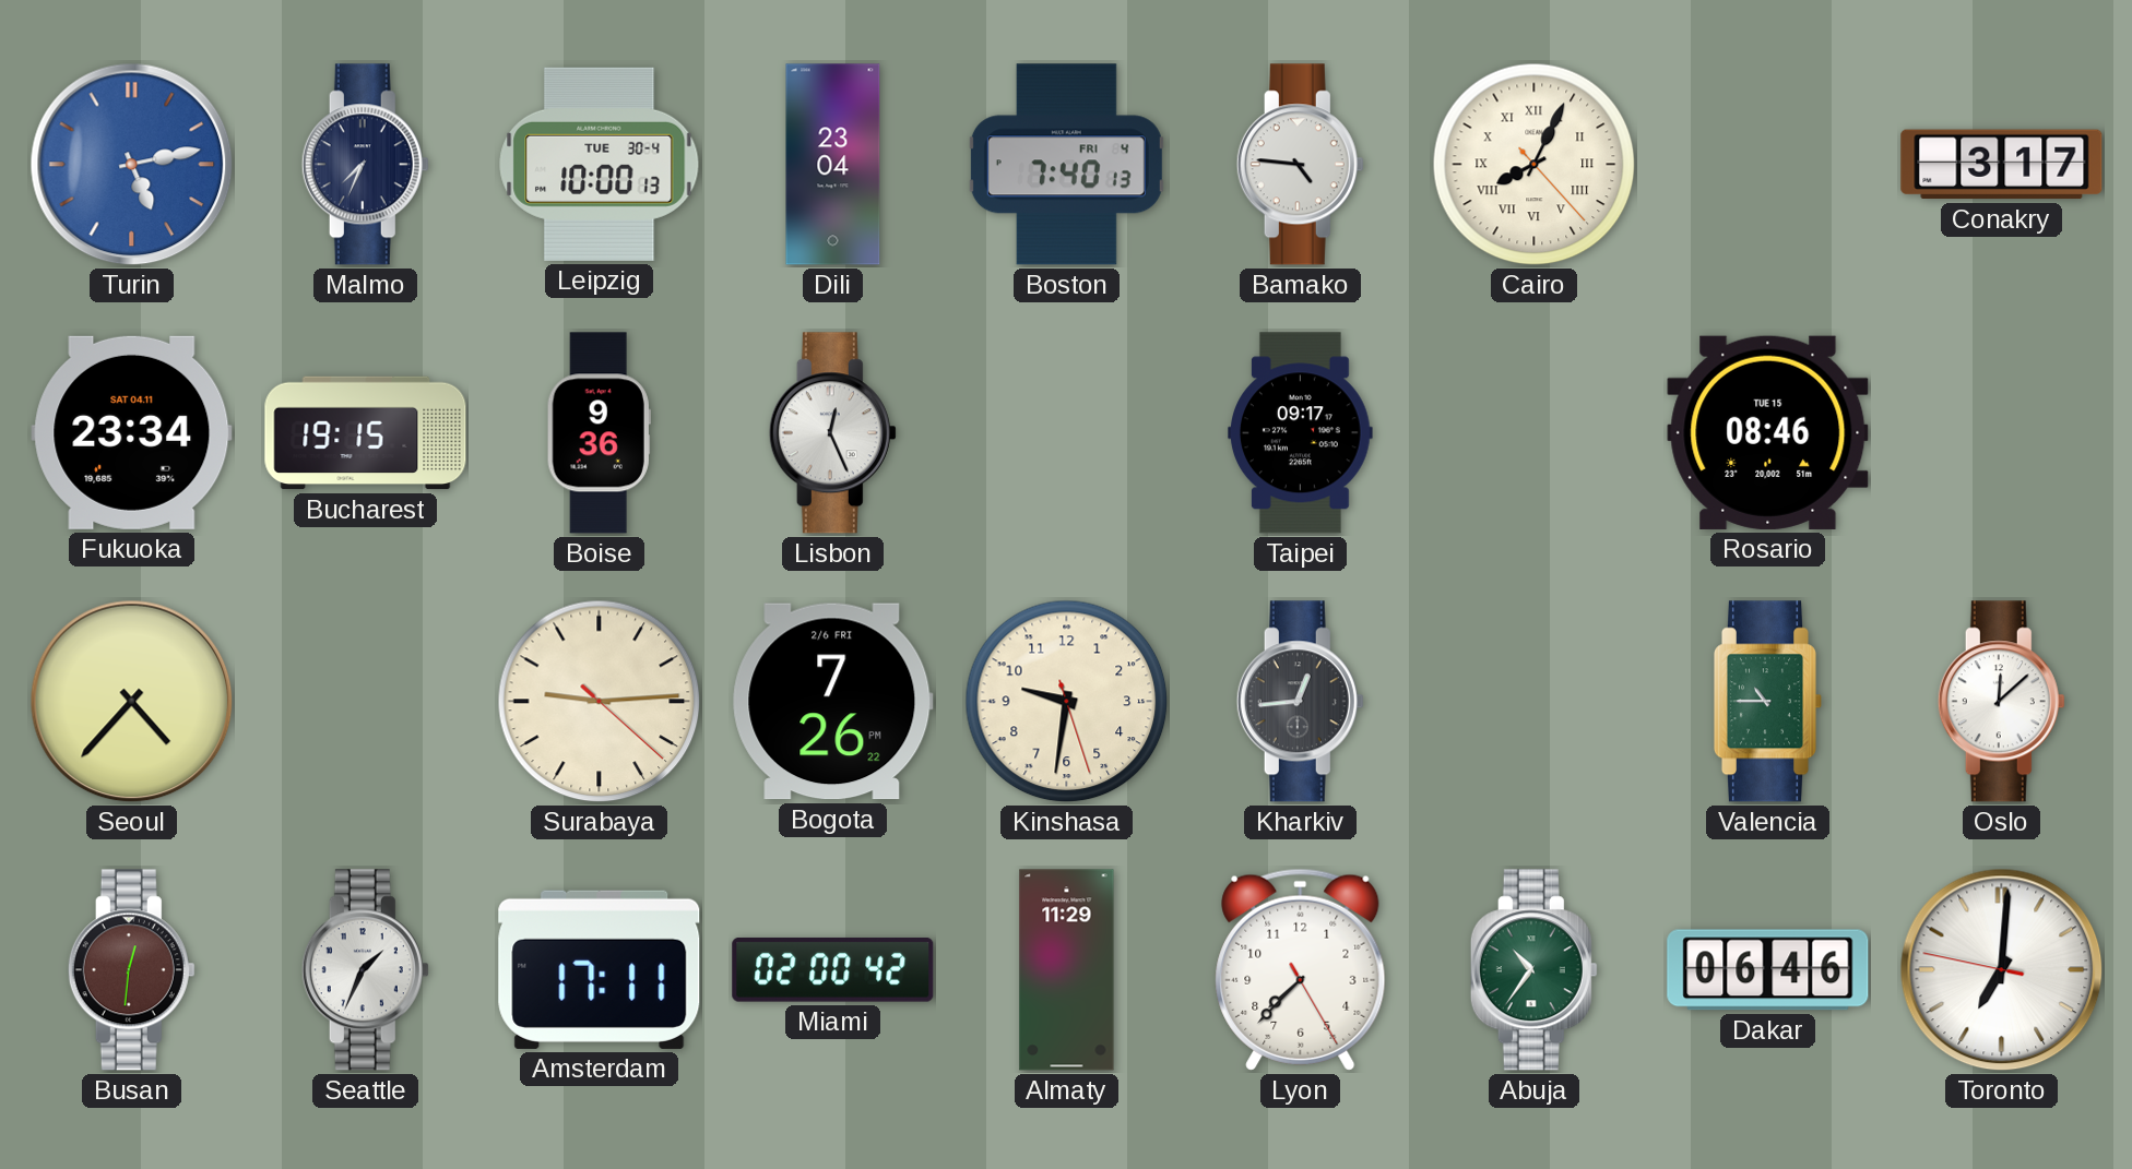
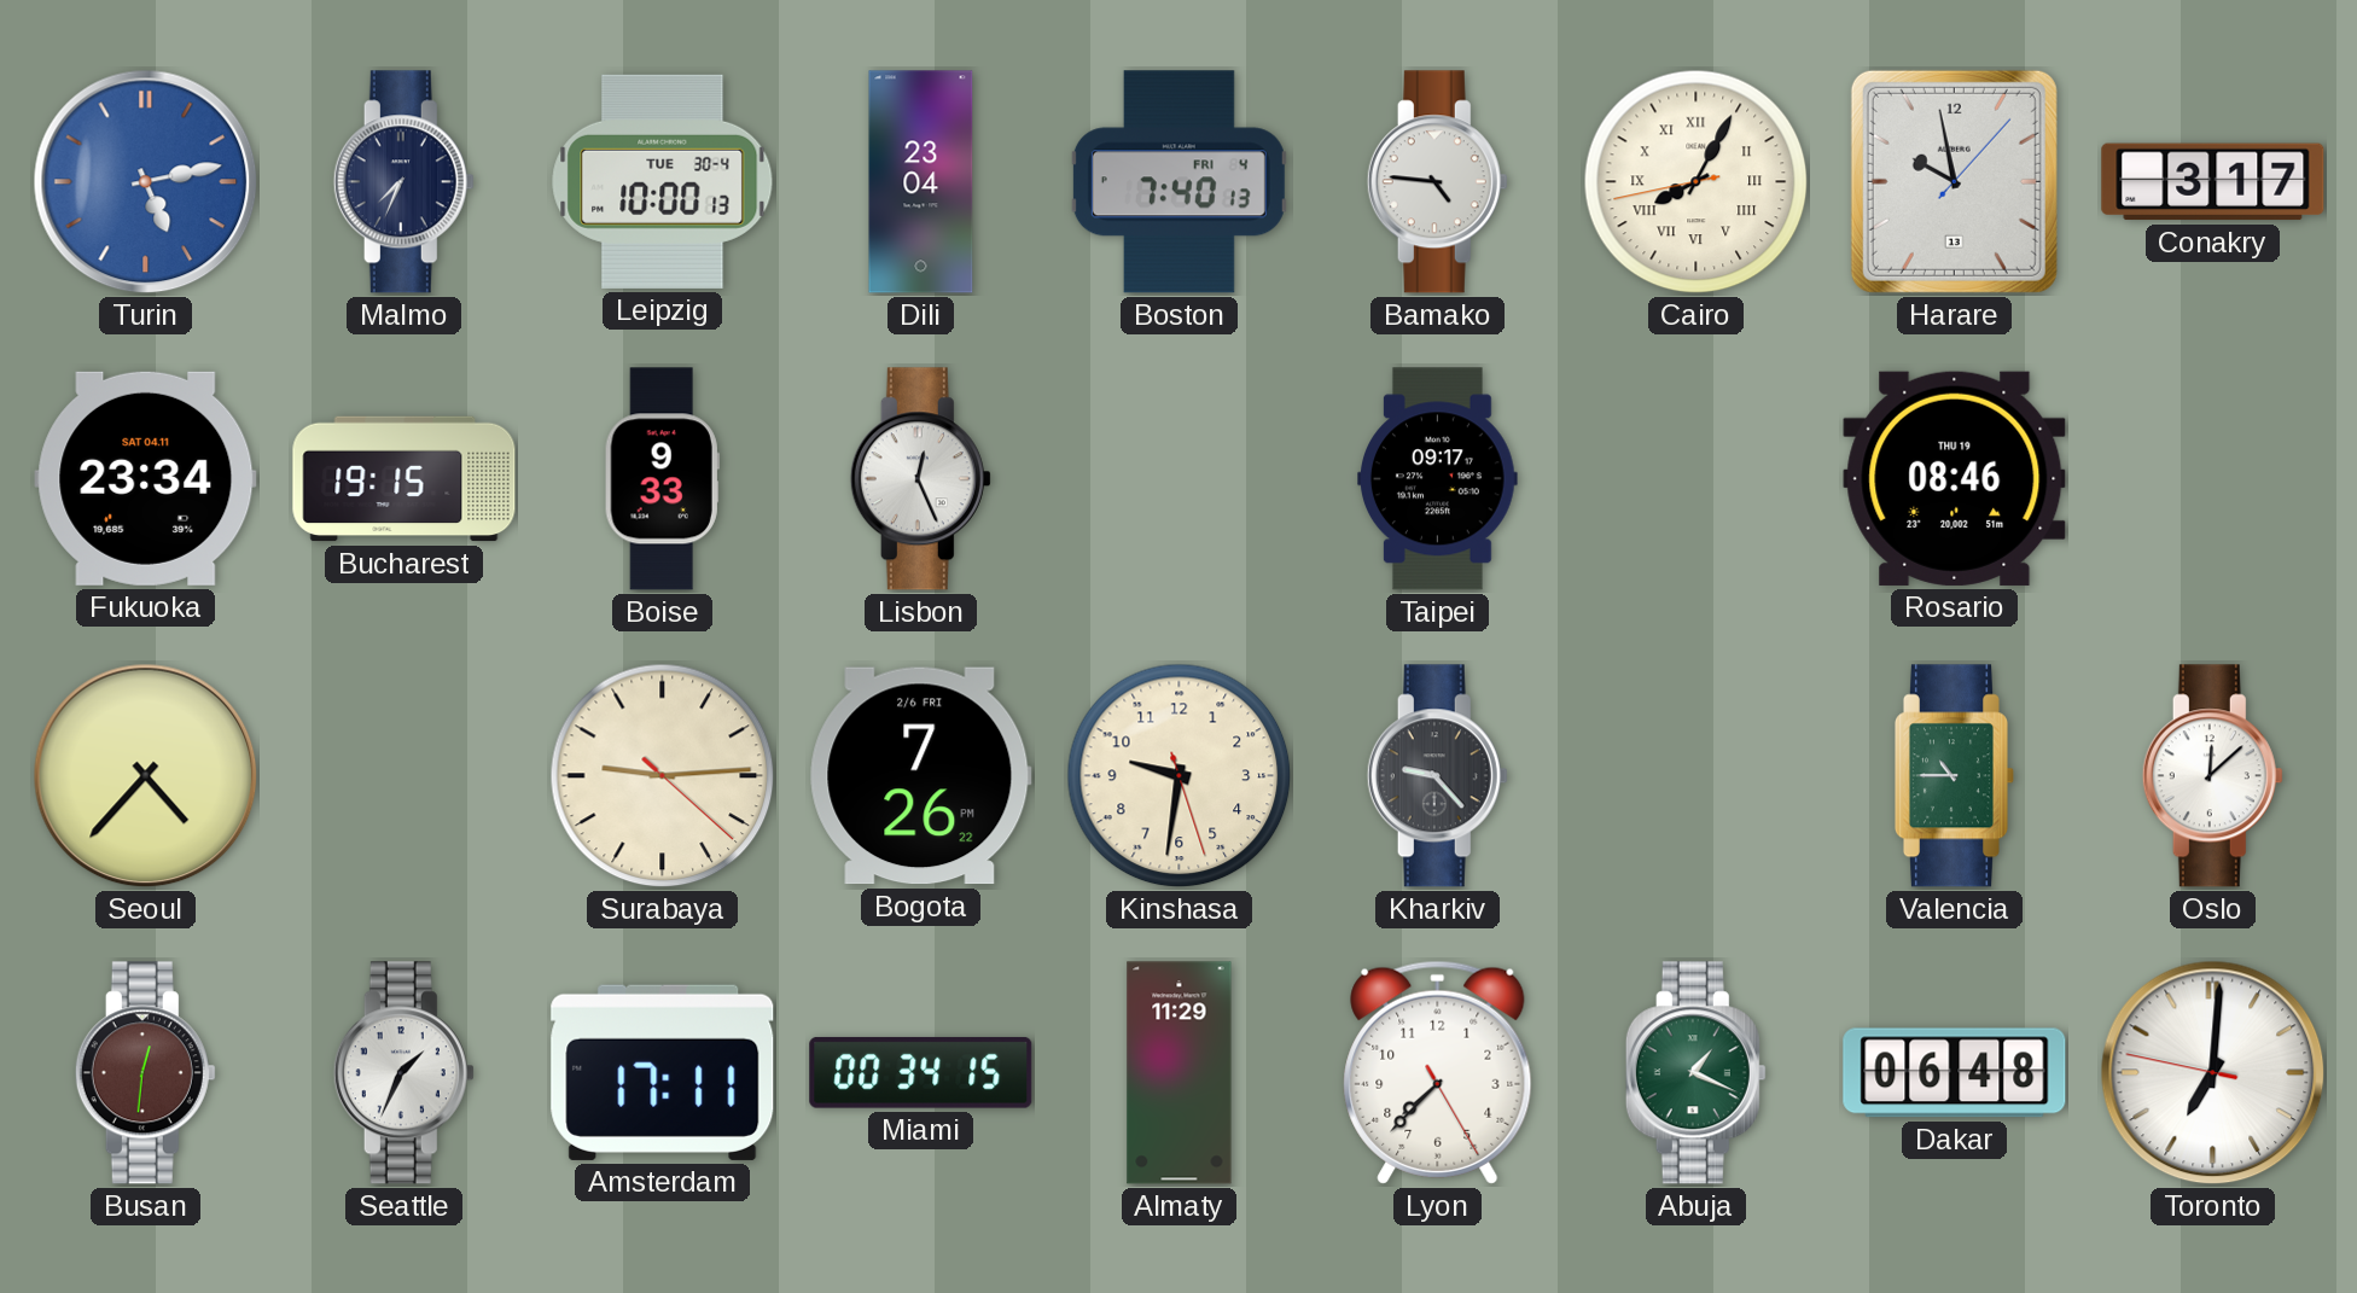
Cairo: 8:04:23 -> 8:04:43 (1697, 182)
Harare: none -> 9:58 (1954, 181)
Boise: 9:36 -> 9:33 (662, 479)
Rosario date: TUE 15 -> THU 19 (1955, 478)
Kharkiv: 12:44 -> 9:23 (1437, 776)
Miami: 02:00 -> 00:34 (921, 1072)
Abuja: 10:36 -> 1:19 (1695, 1073)
Dakar: 06:46 -> 06:48 (1955, 1073)
